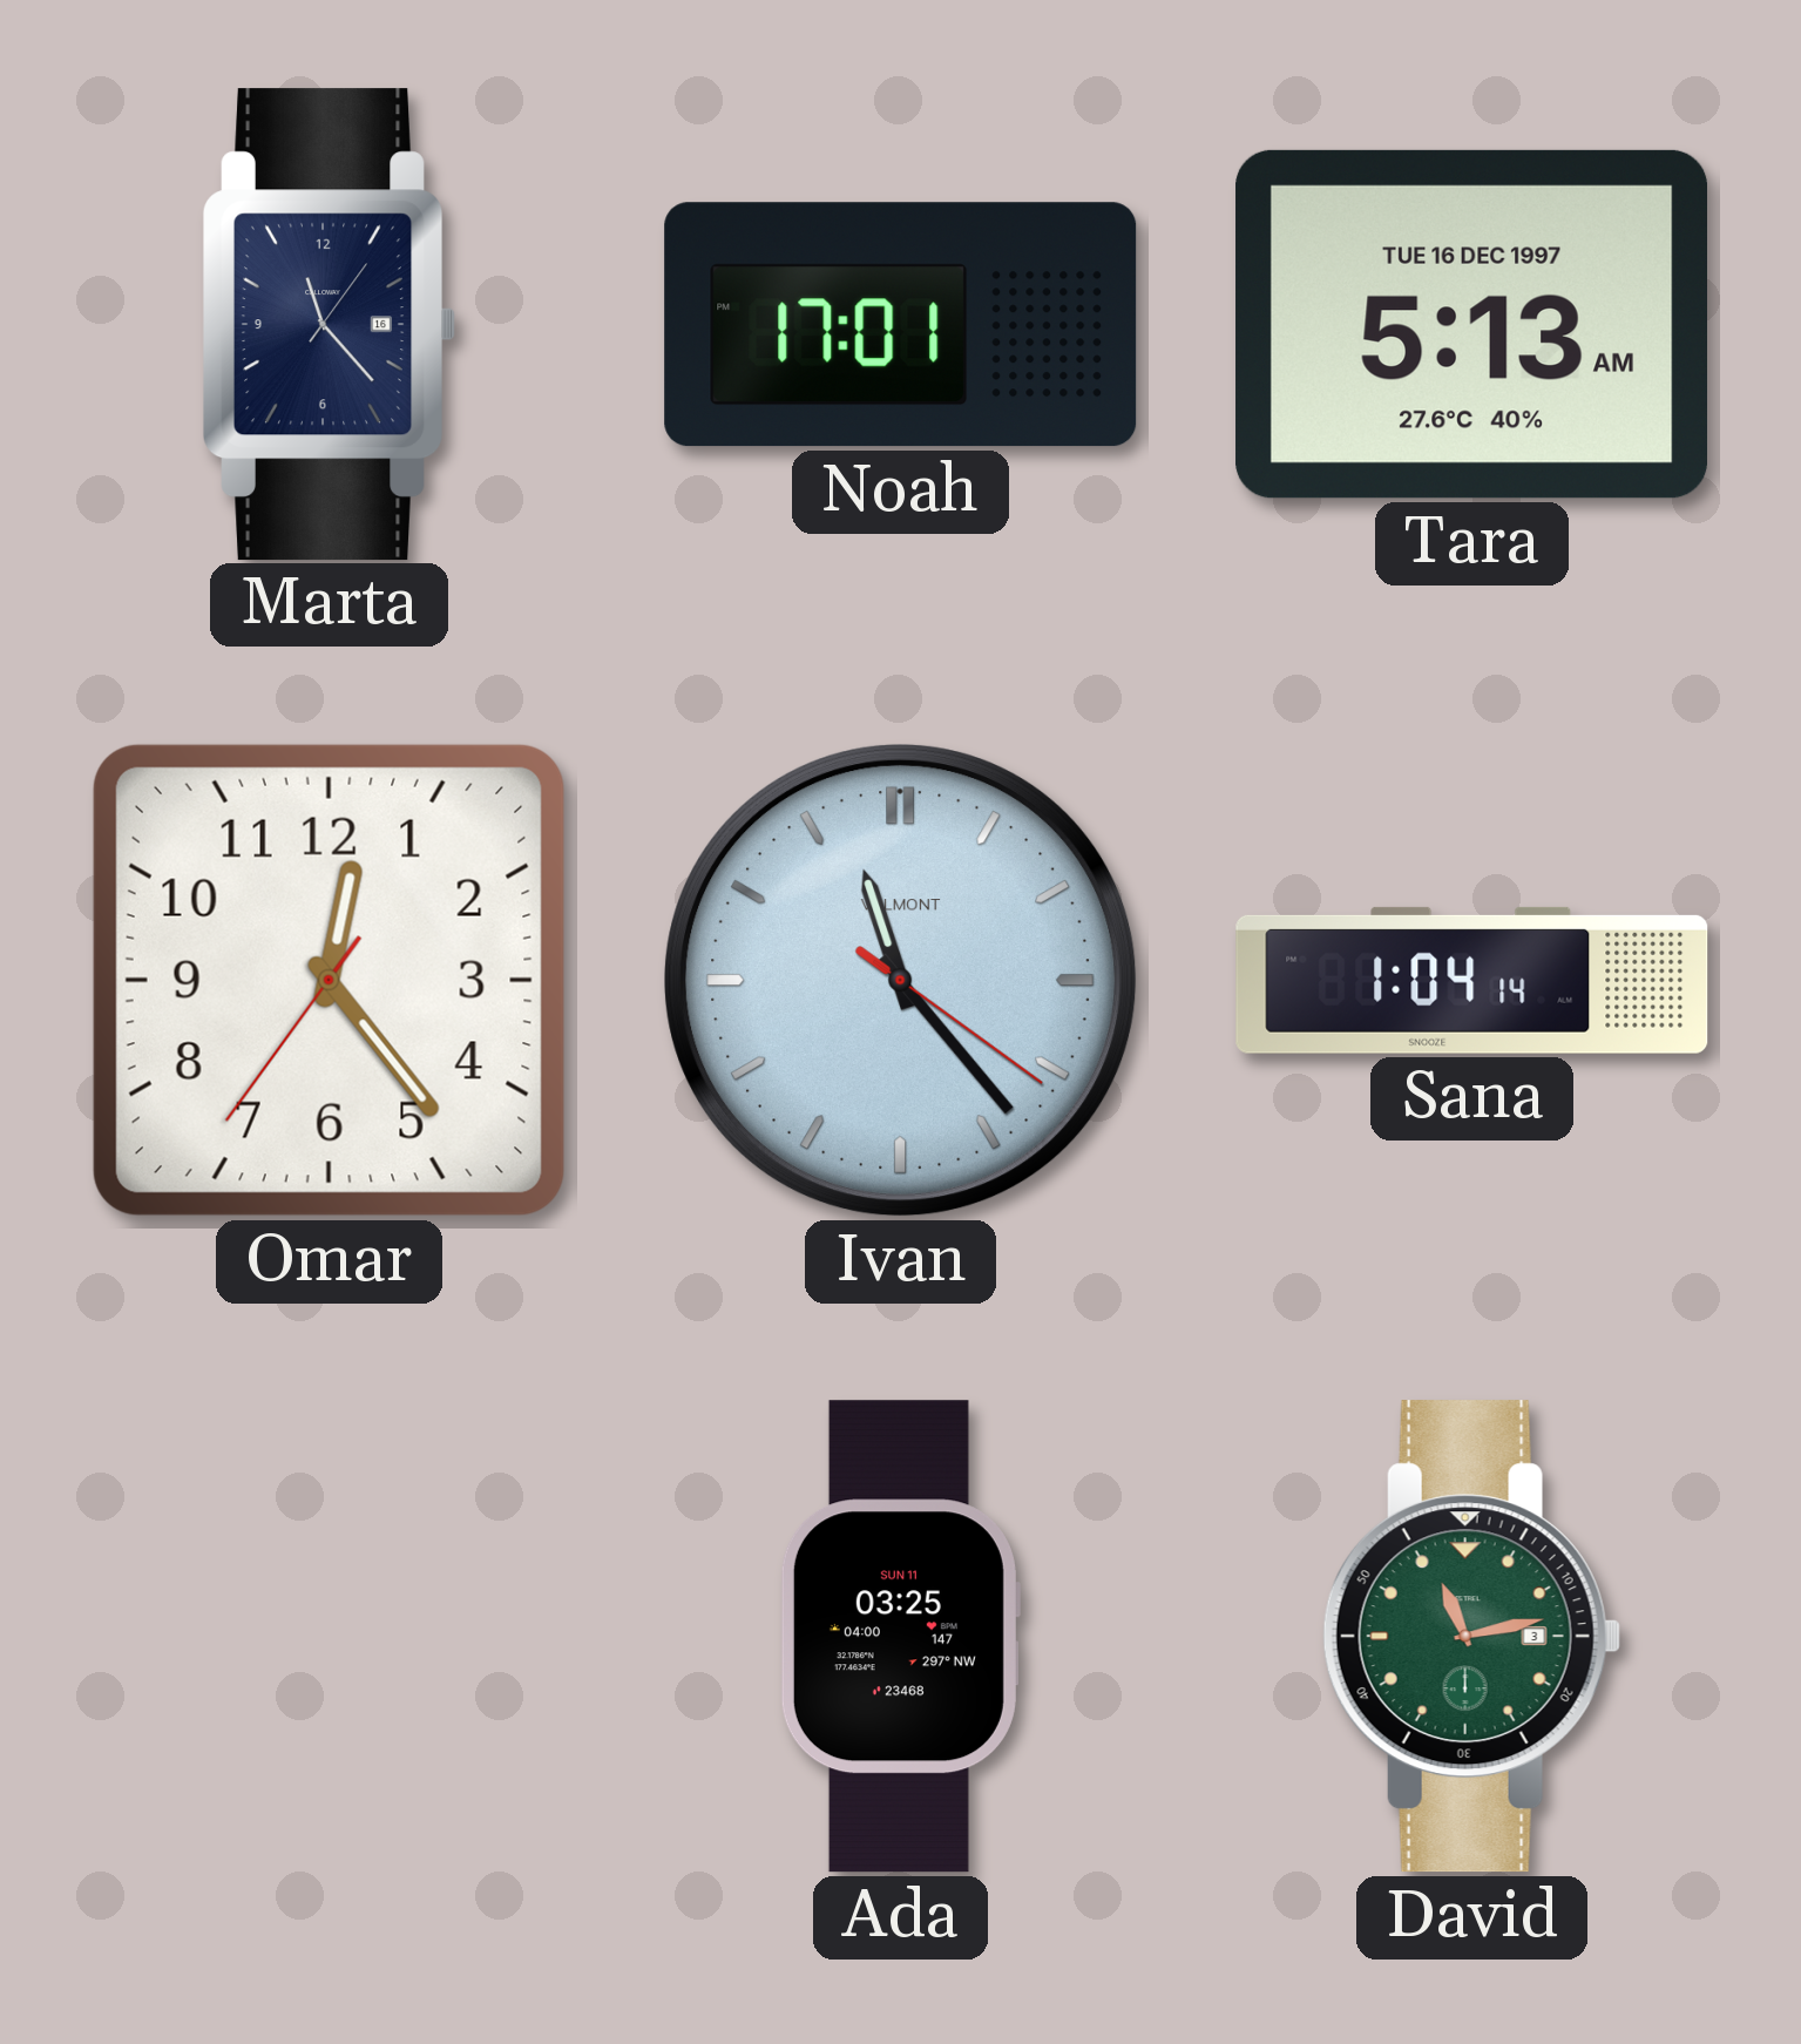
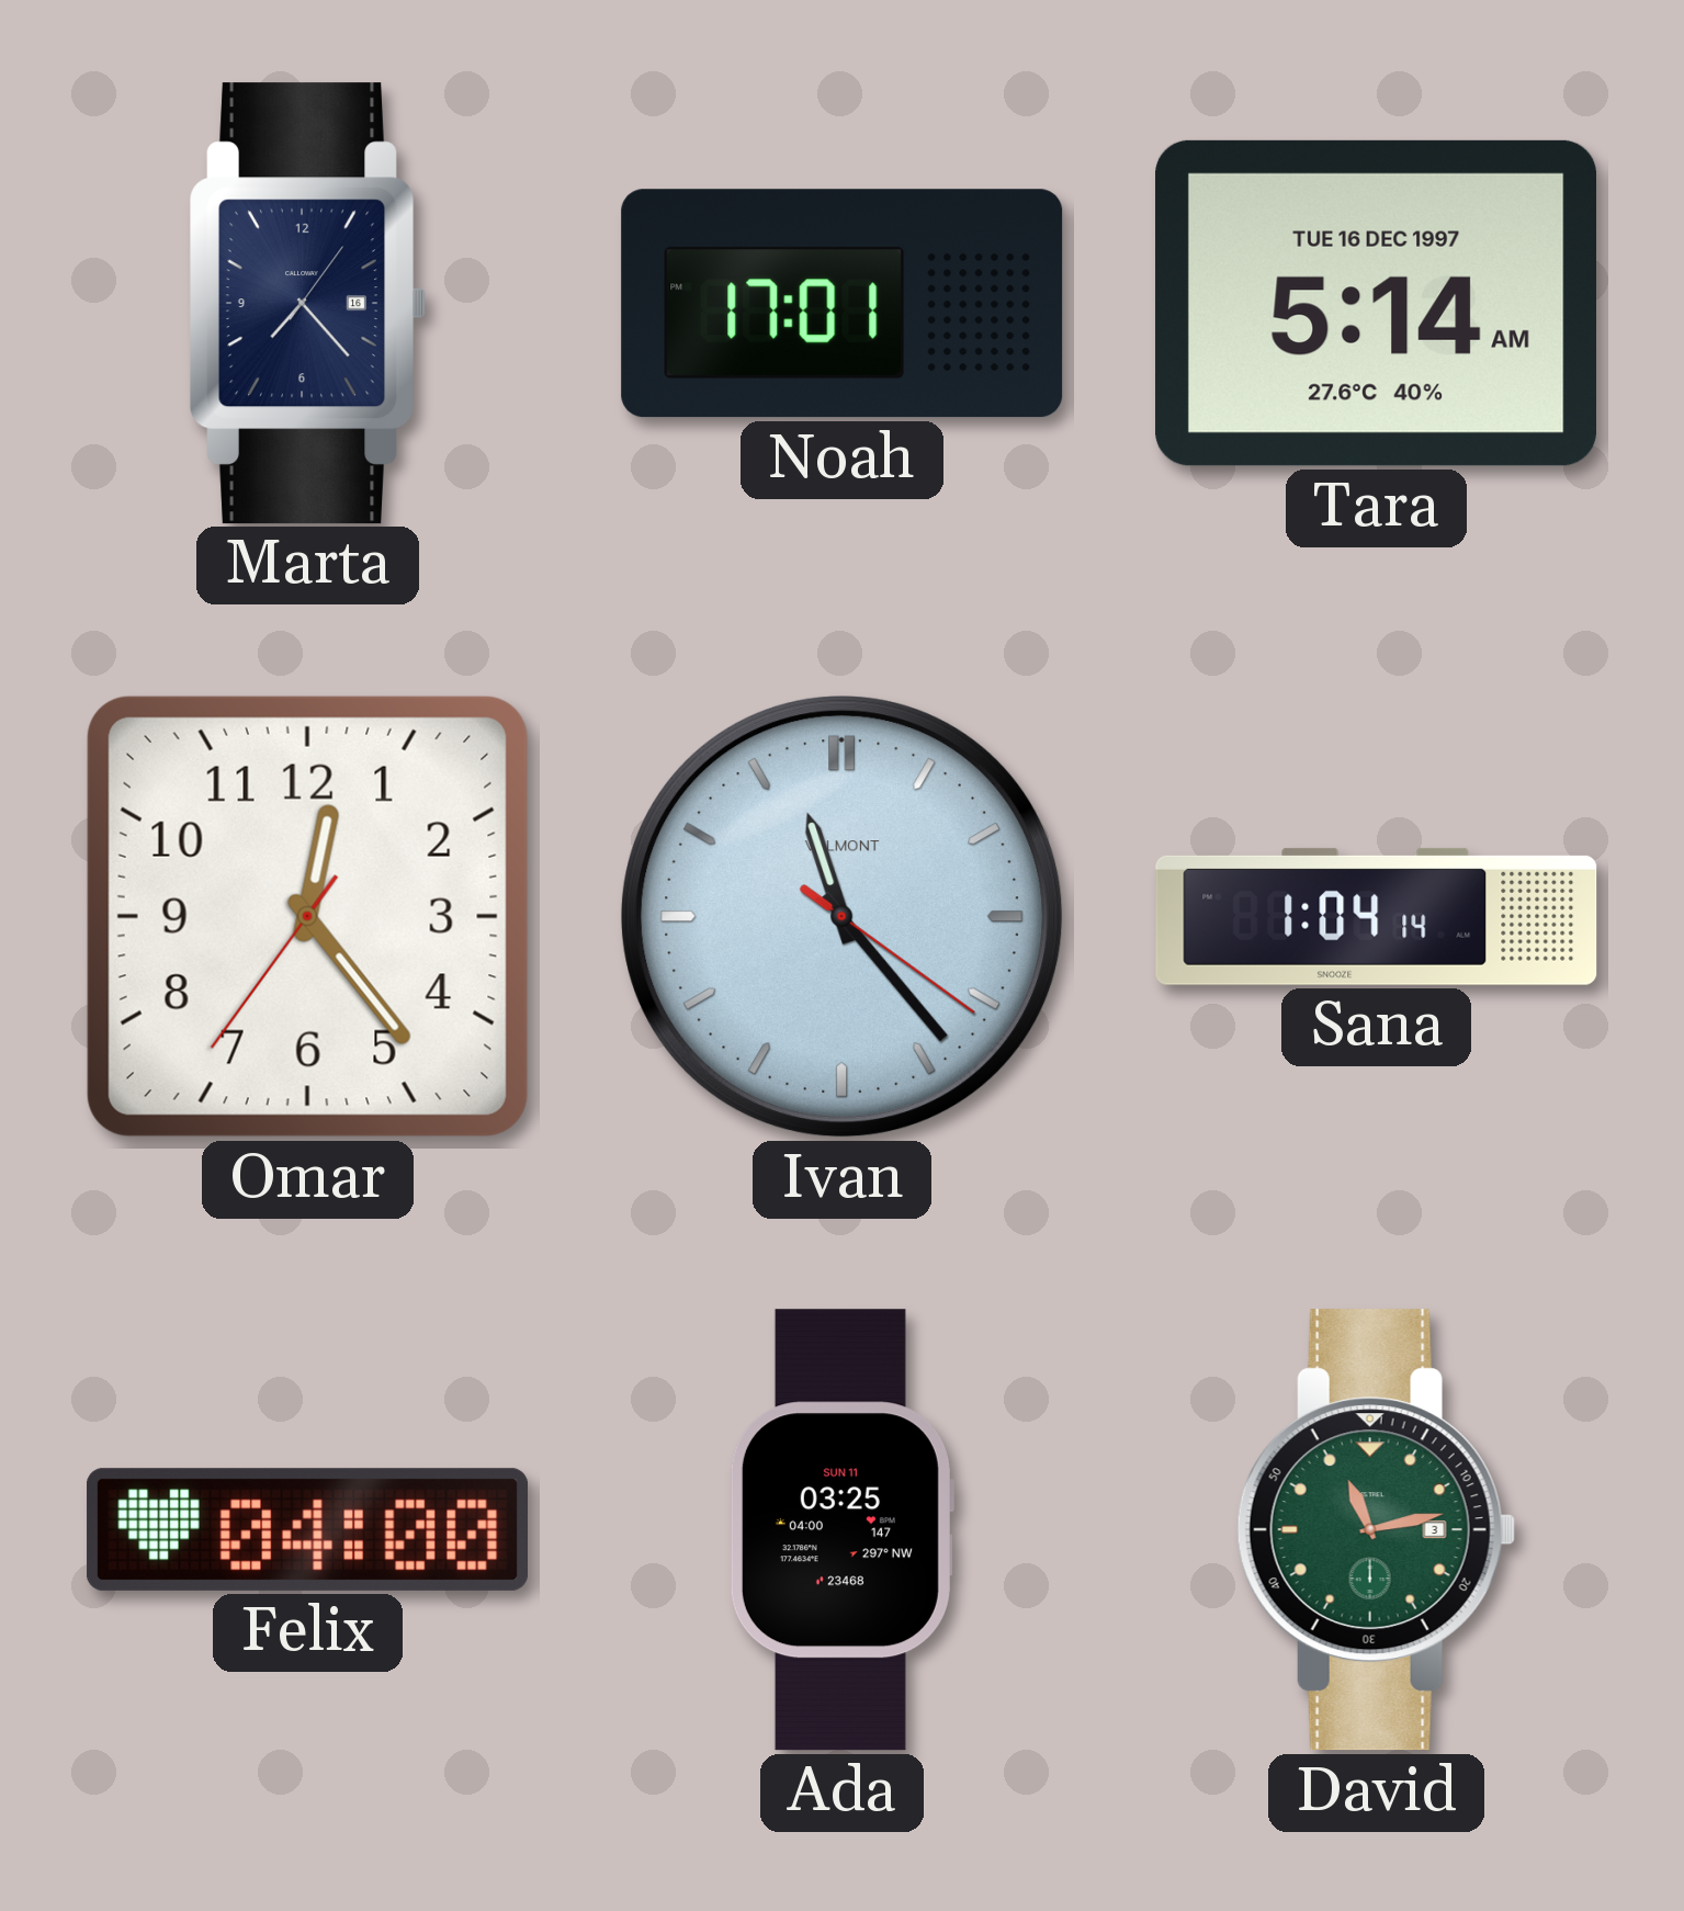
Marta: 11:23 -> 7:23 (307, 304)
Tara: 5:13 -> 5:14 (1376, 303)
Felix: none -> 04:00 (307, 1529)
